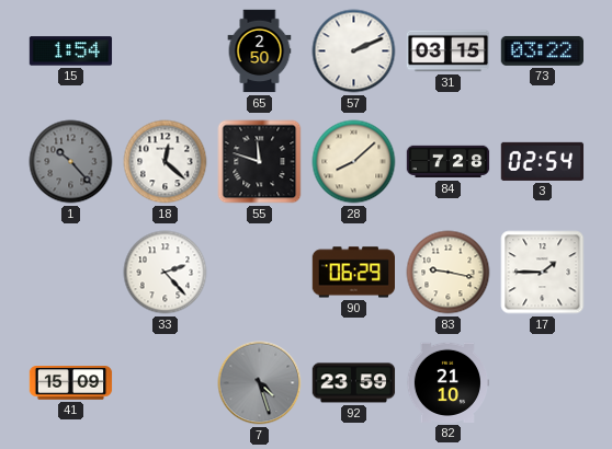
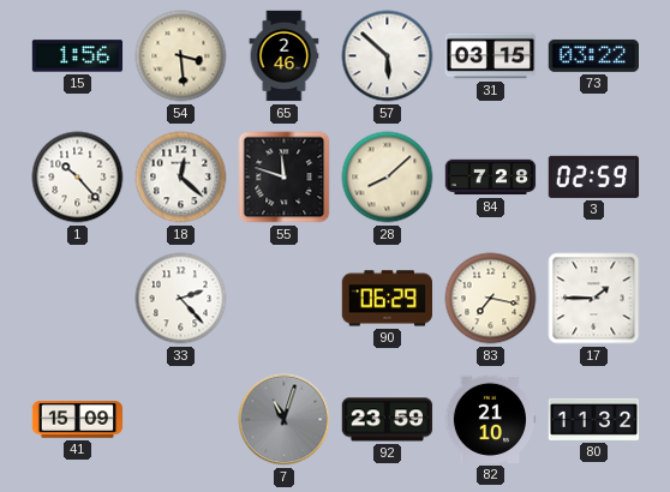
15: 1:54 -> 1:56 (78, 56)
54: none -> 3:29 (181, 56)
65: 2:50 -> 2:46 (285, 56)
57: 2:11 -> 5:52 (388, 56)
1 dial: grey -> white (78, 178)
3: 02:54 -> 02:59 (594, 176)
83: 9:17 -> 7:17 (491, 299)
7: 4:27 -> 11:03 (285, 420)
80: none -> 11:32 (594, 419)
